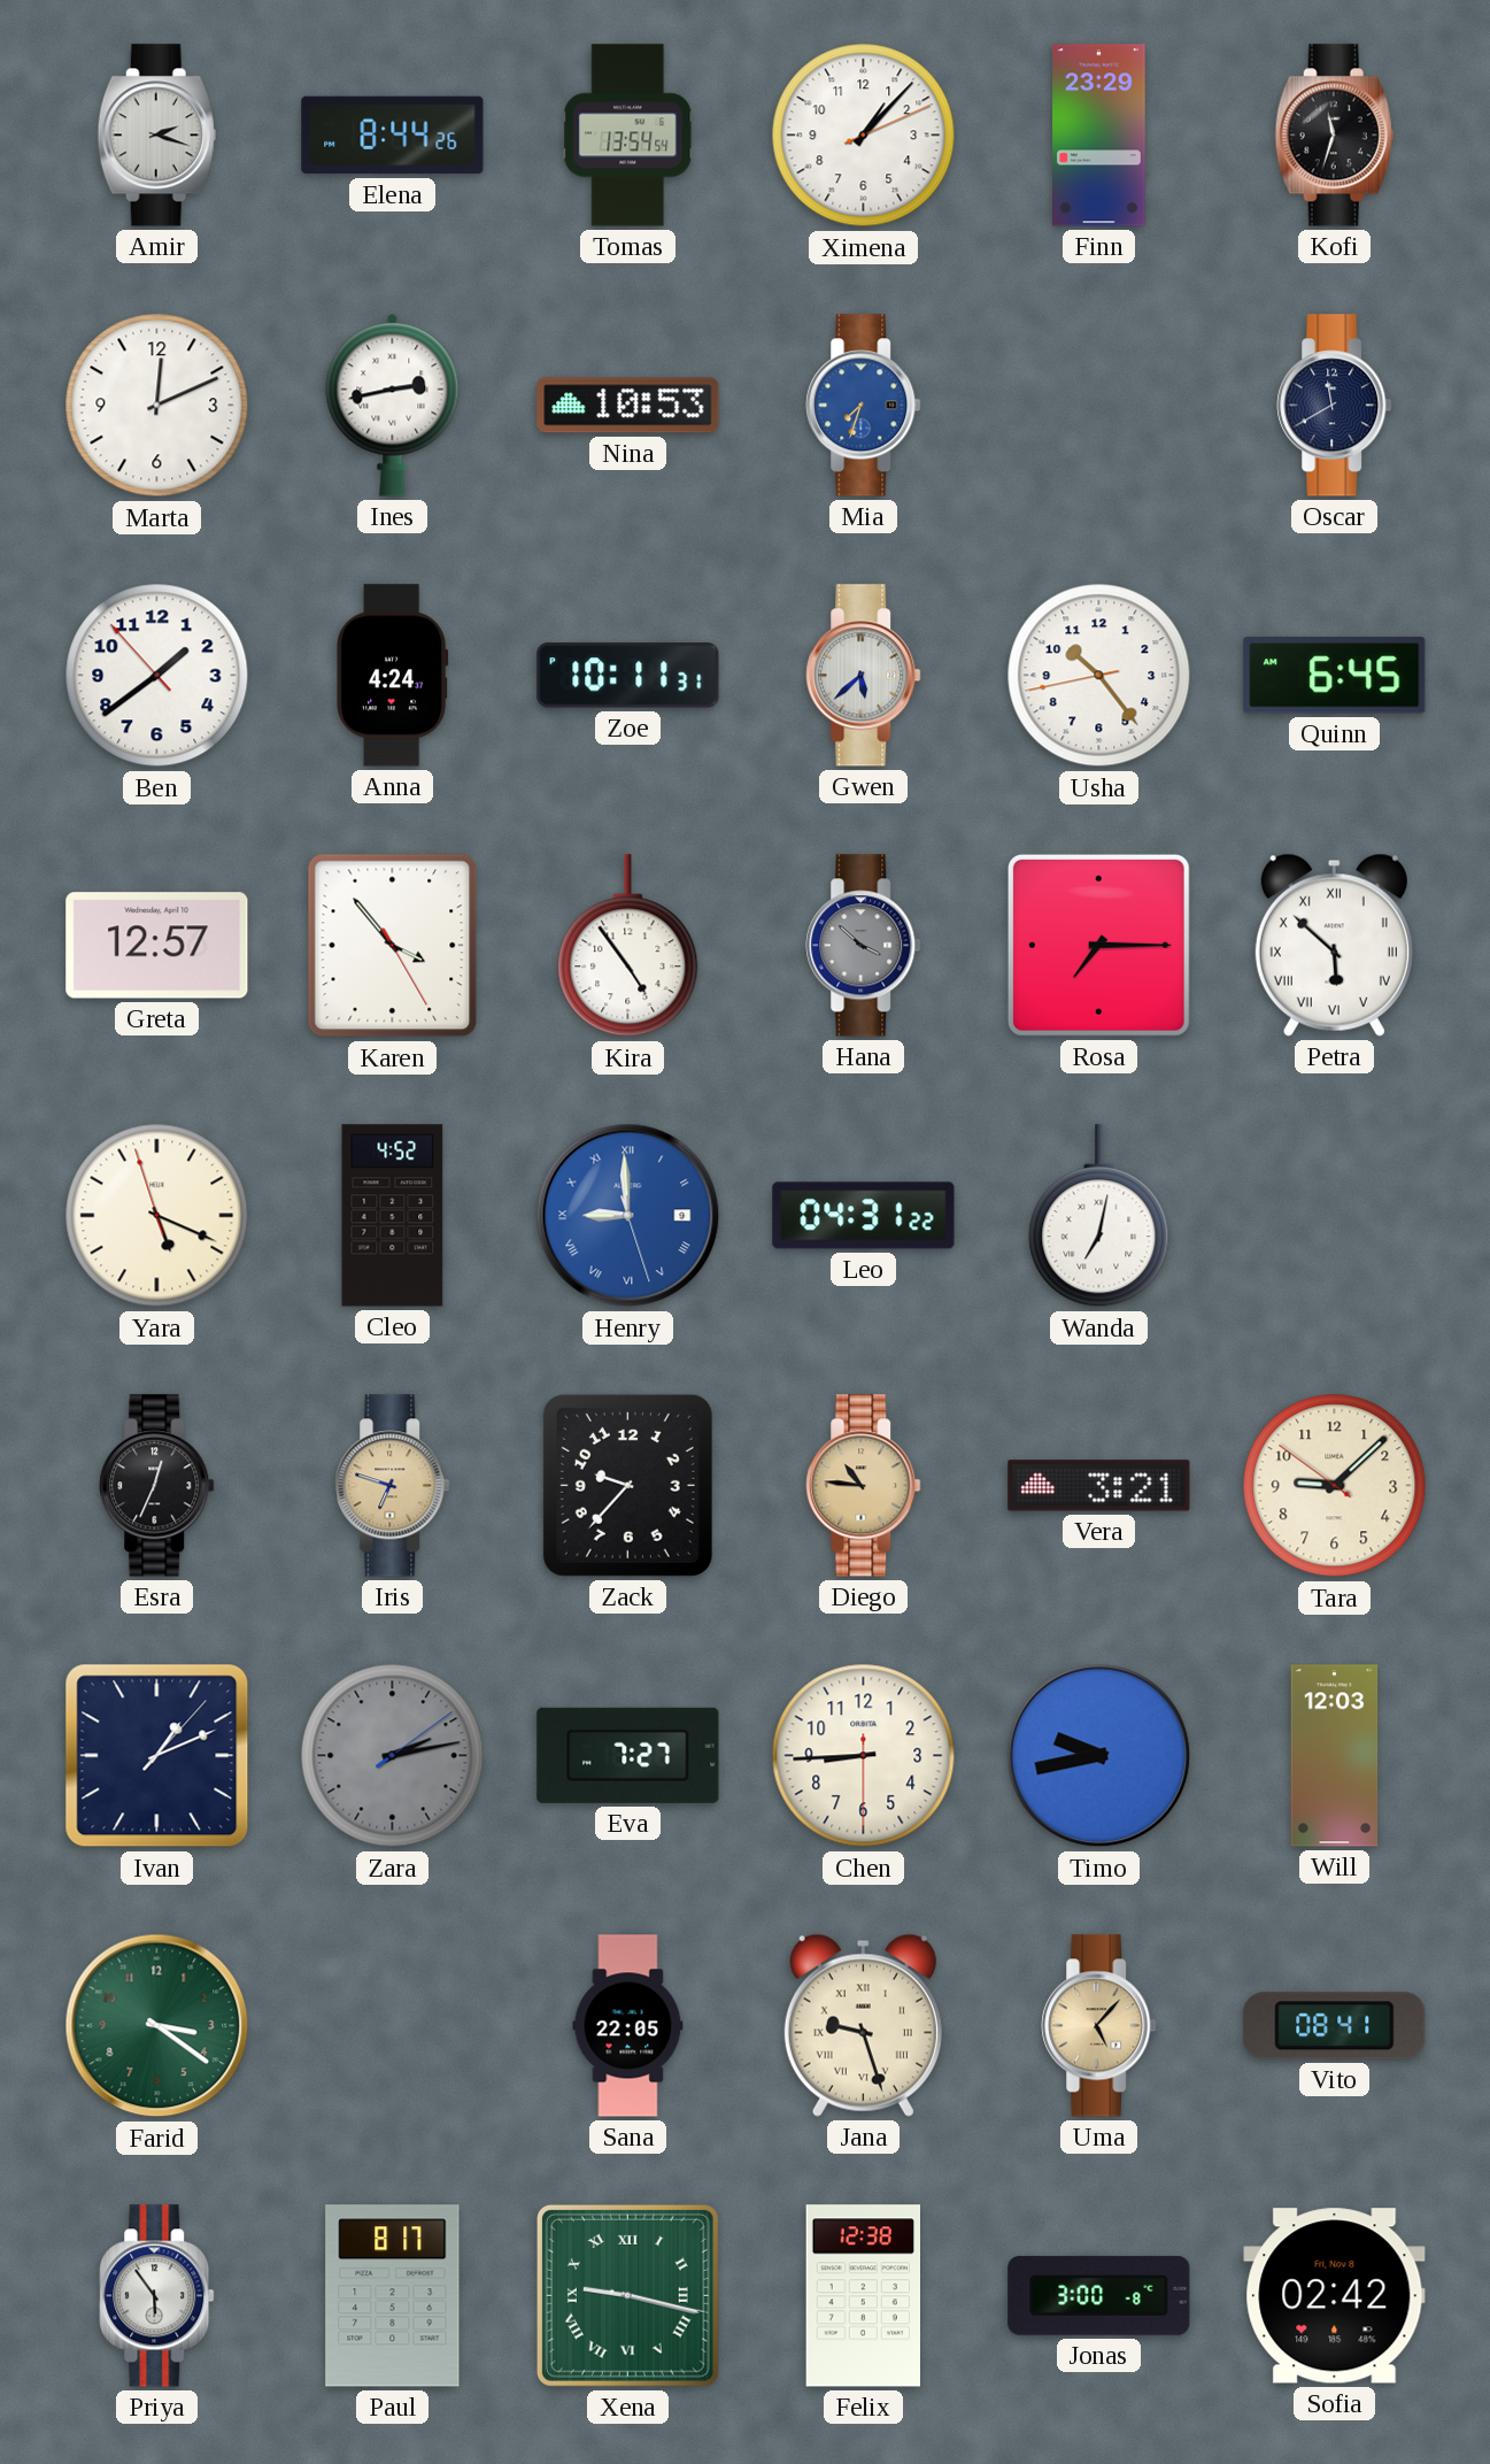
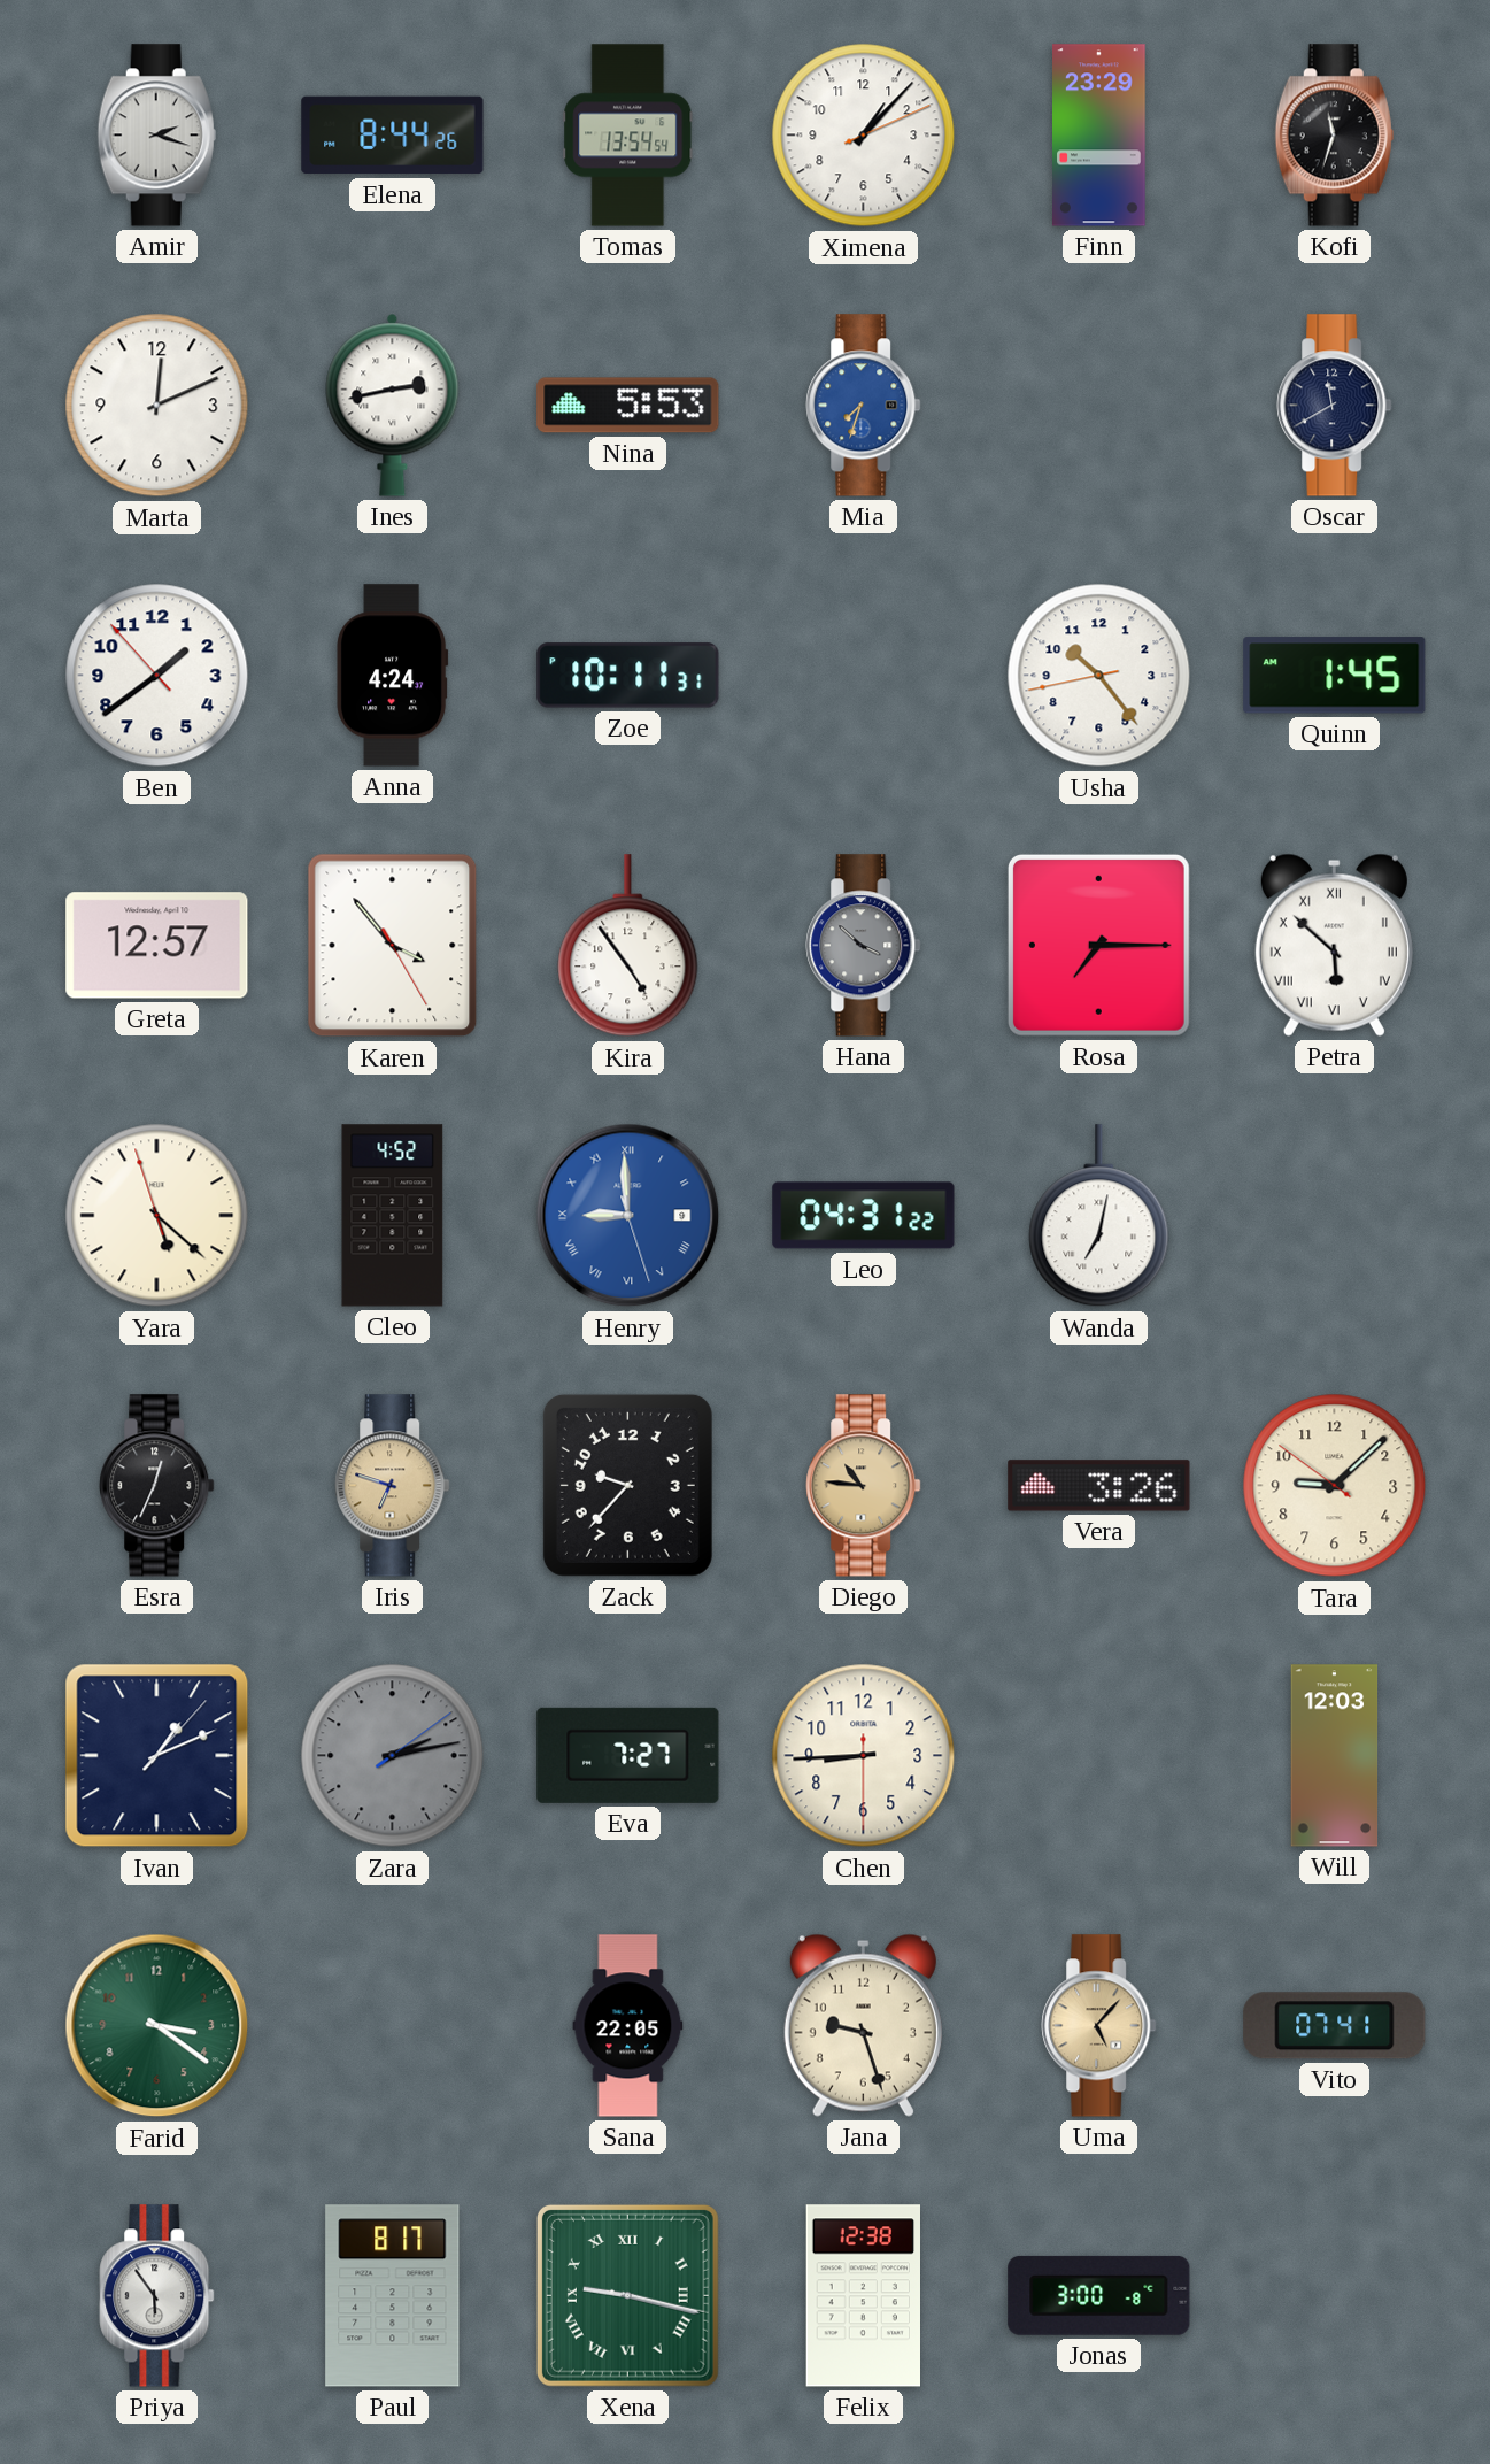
Nina: 10:53 -> 5:53 (628, 406)
Gwen: 5:38 -> none (864, 676)
Quinn: 6:45 -> 1:45 (1335, 676)
Yara: 5:18 -> 5:21 (157, 1216)
Vera: 3:21 -> 3:26 (1099, 1486)
Timo: 9:43 -> none (1099, 1756)
Jana numerals: Roman -> Arabic (863, 2025)
Vito: 08:41 -> 07:41 (1335, 2026)
Sofia: 02:42 -> none (1335, 2296)
